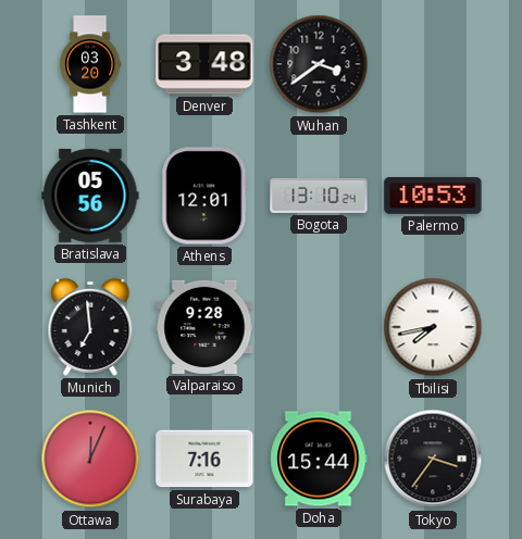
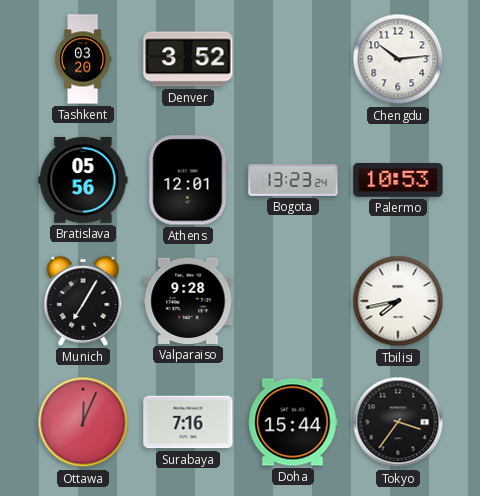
Denver: 3:48 -> 3:52 (188, 59)
Wuhan: 3:39 -> none (319, 64)
Chengdu: none -> 10:14 (398, 59)
Bogota: 13:10 -> 13:23 (293, 180)
Munich: 6:59 -> 7:05 (83, 301)
